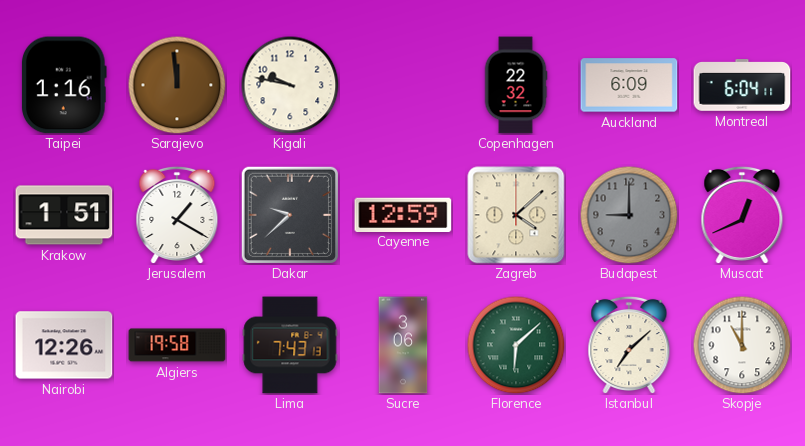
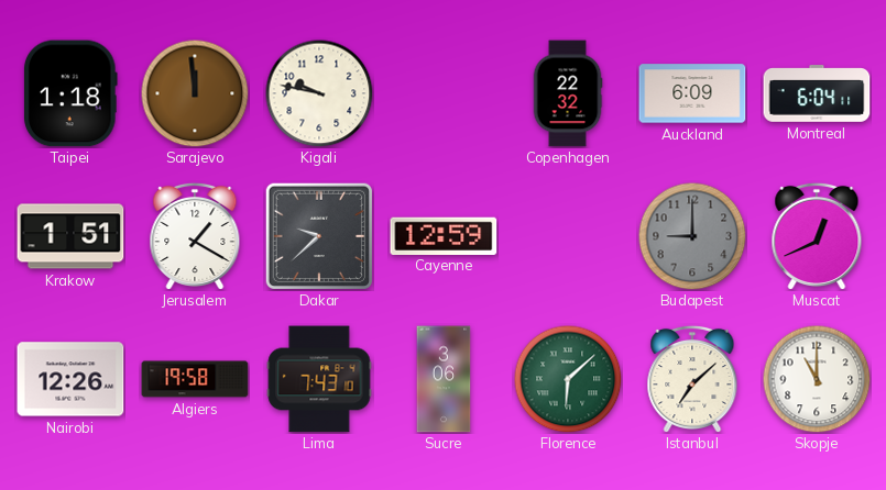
Taipei: 1:16 -> 1:18 (70, 93)
Zagreb: 4:08 -> none (516, 215)
Lima: 7:43:13 -> 7:43:10 (319, 379)
